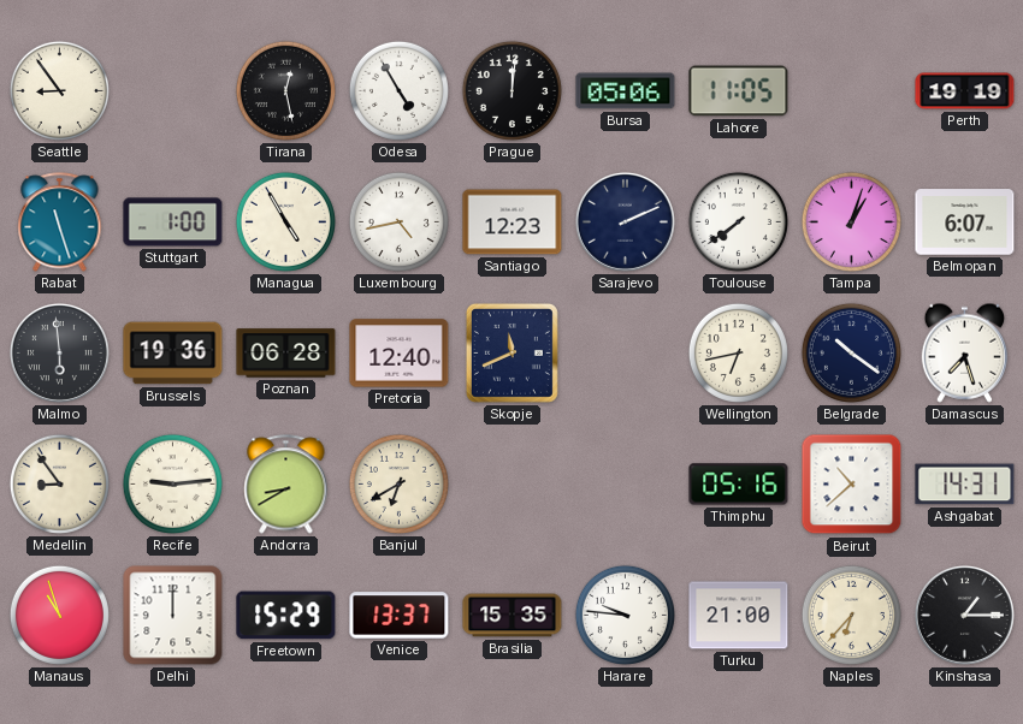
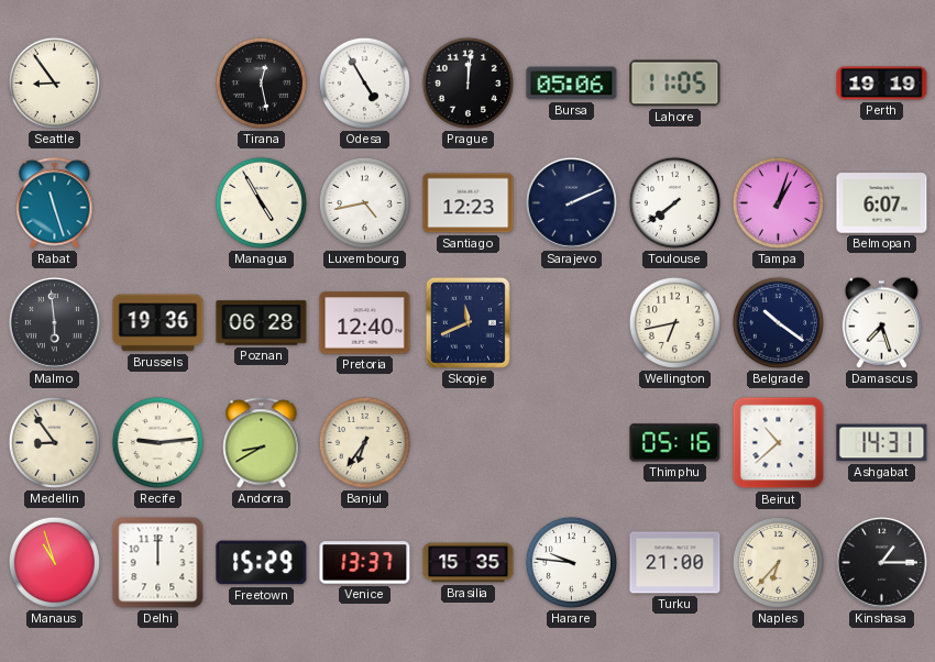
Stuttgart: 1:00 -> none (173, 222)
Banjul: 6:40 -> 6:36 (364, 442)
